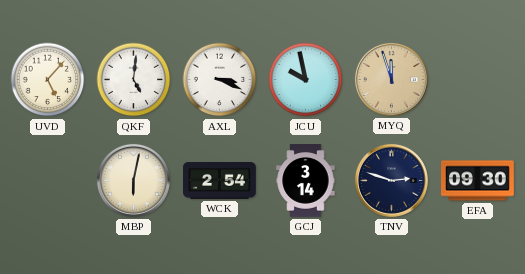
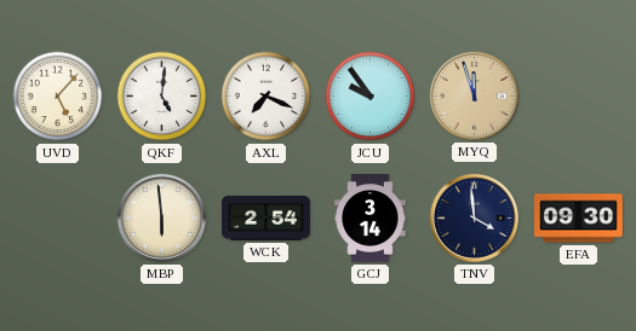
AXL: 3:19 -> 7:19 (267, 97)
JCU: 9:58 -> 9:54 (371, 97)
MBP: 6:02 -> 5:59 (161, 217)
TNV: 2:48 -> 3:59 (474, 217)
